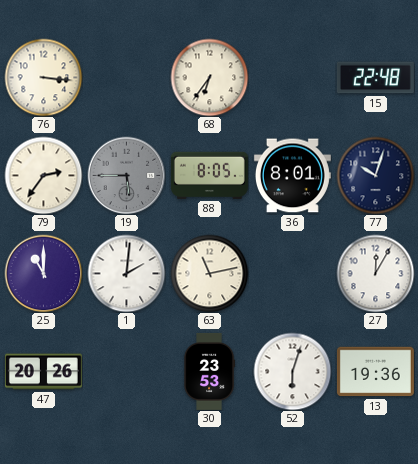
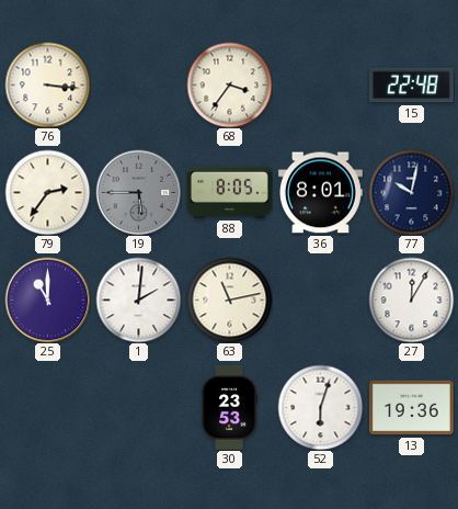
68: 6:36 -> 3:36 (229, 84)
77: 10:03 -> 10:02 (411, 192)
47: 20:26 -> none (43, 372)
